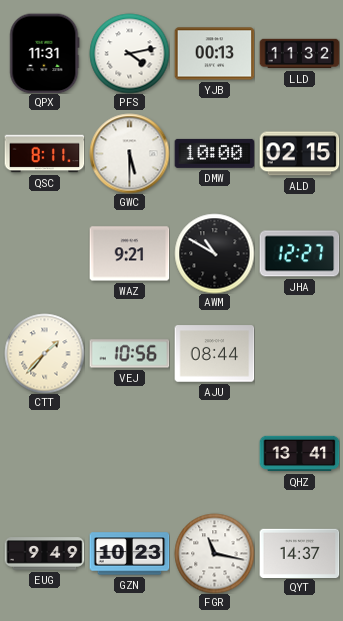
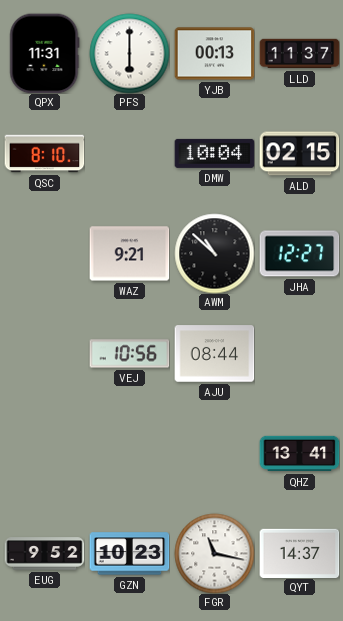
PFS: 4:13 -> 6:00 (129, 53)
LLD: 11:32 -> 11:37 (299, 54)
QSC: 8:11 -> 8:10 (44, 154)
GWC: 5:30 -> none (129, 153)
DMW: 10:00 -> 10:04 (214, 153)
AWM: 10:50 -> 10:52 (214, 253)
CTT: 1:37 -> none (44, 353)
EUG: 9:49 -> 9:52 (44, 554)
